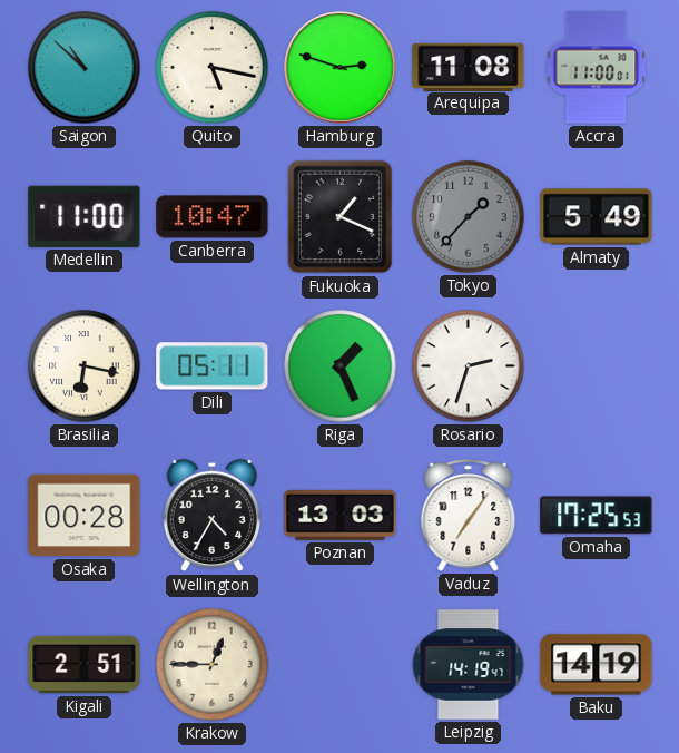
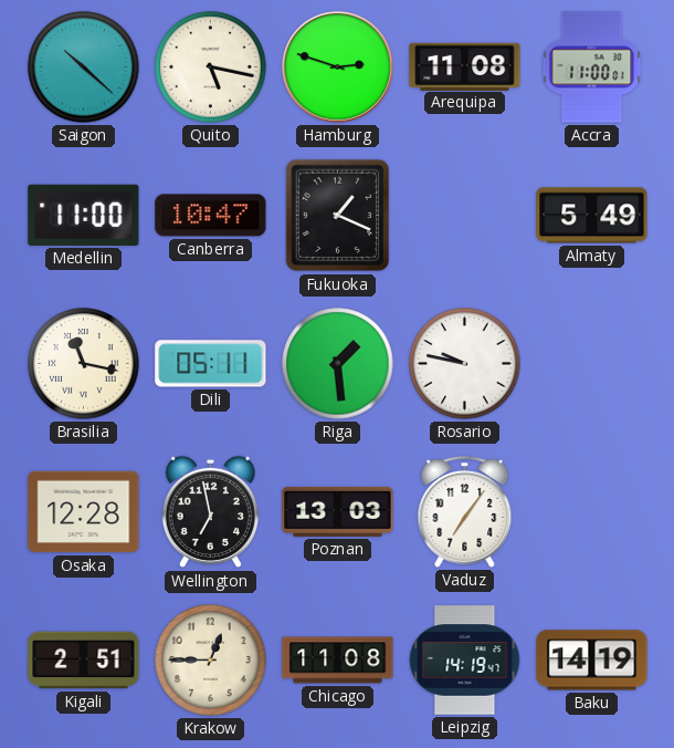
Saigon: 10:52 -> 10:22 (84, 67)
Tokyo: 1:37 -> none (469, 217)
Brasilia: 6:17 -> 11:17 (84, 364)
Riga: 1:26 -> 1:29 (338, 364)
Rosario: 2:33 -> 9:47 (465, 364)
Osaka: 00:28 -> 12:28 (84, 512)
Wellington: 4:35 -> 6:58 (210, 512)
Omaha: 17:25 -> none (597, 516)
Chicago: none -> 11:08 (338, 661)
